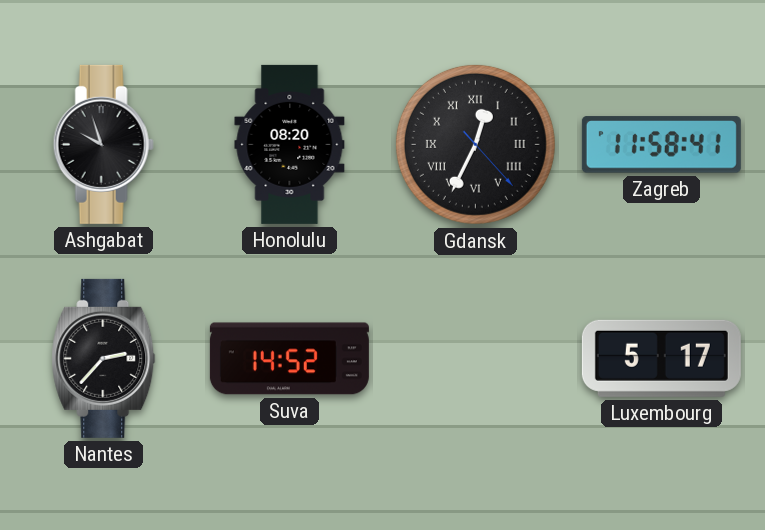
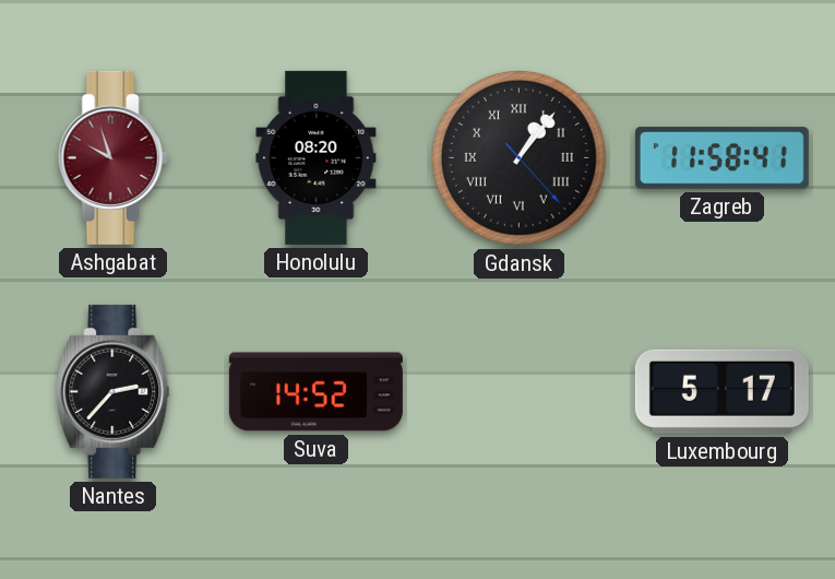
Ashgabat dial: black -> burgundy (112, 157)
Gdansk: 12:34 -> 1:06 (518, 157)
